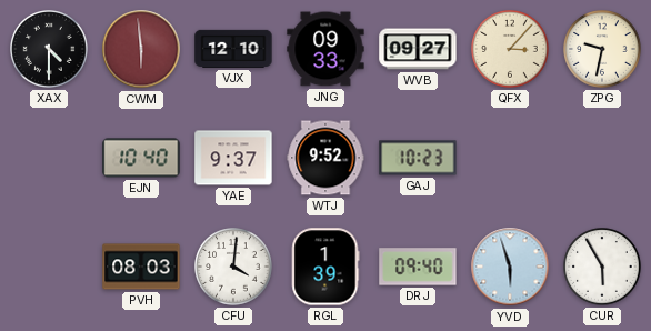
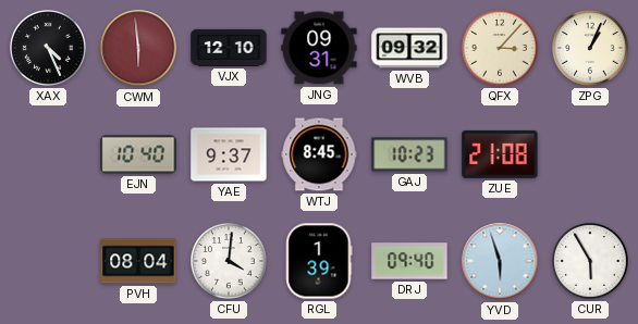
XAX: 4:30 -> 4:26 (48, 48)
JNG: 09:33 -> 09:31 (319, 48)
WVB: 09:27 -> 09:32 (409, 48)
ZPG: 9:32 -> 1:04 (590, 48)
WTJ: 9:52 -> 8:45 (319, 154)
ZUE: none -> 21:08 (500, 154)
PVH: 08:03 -> 08:04 (138, 261)
